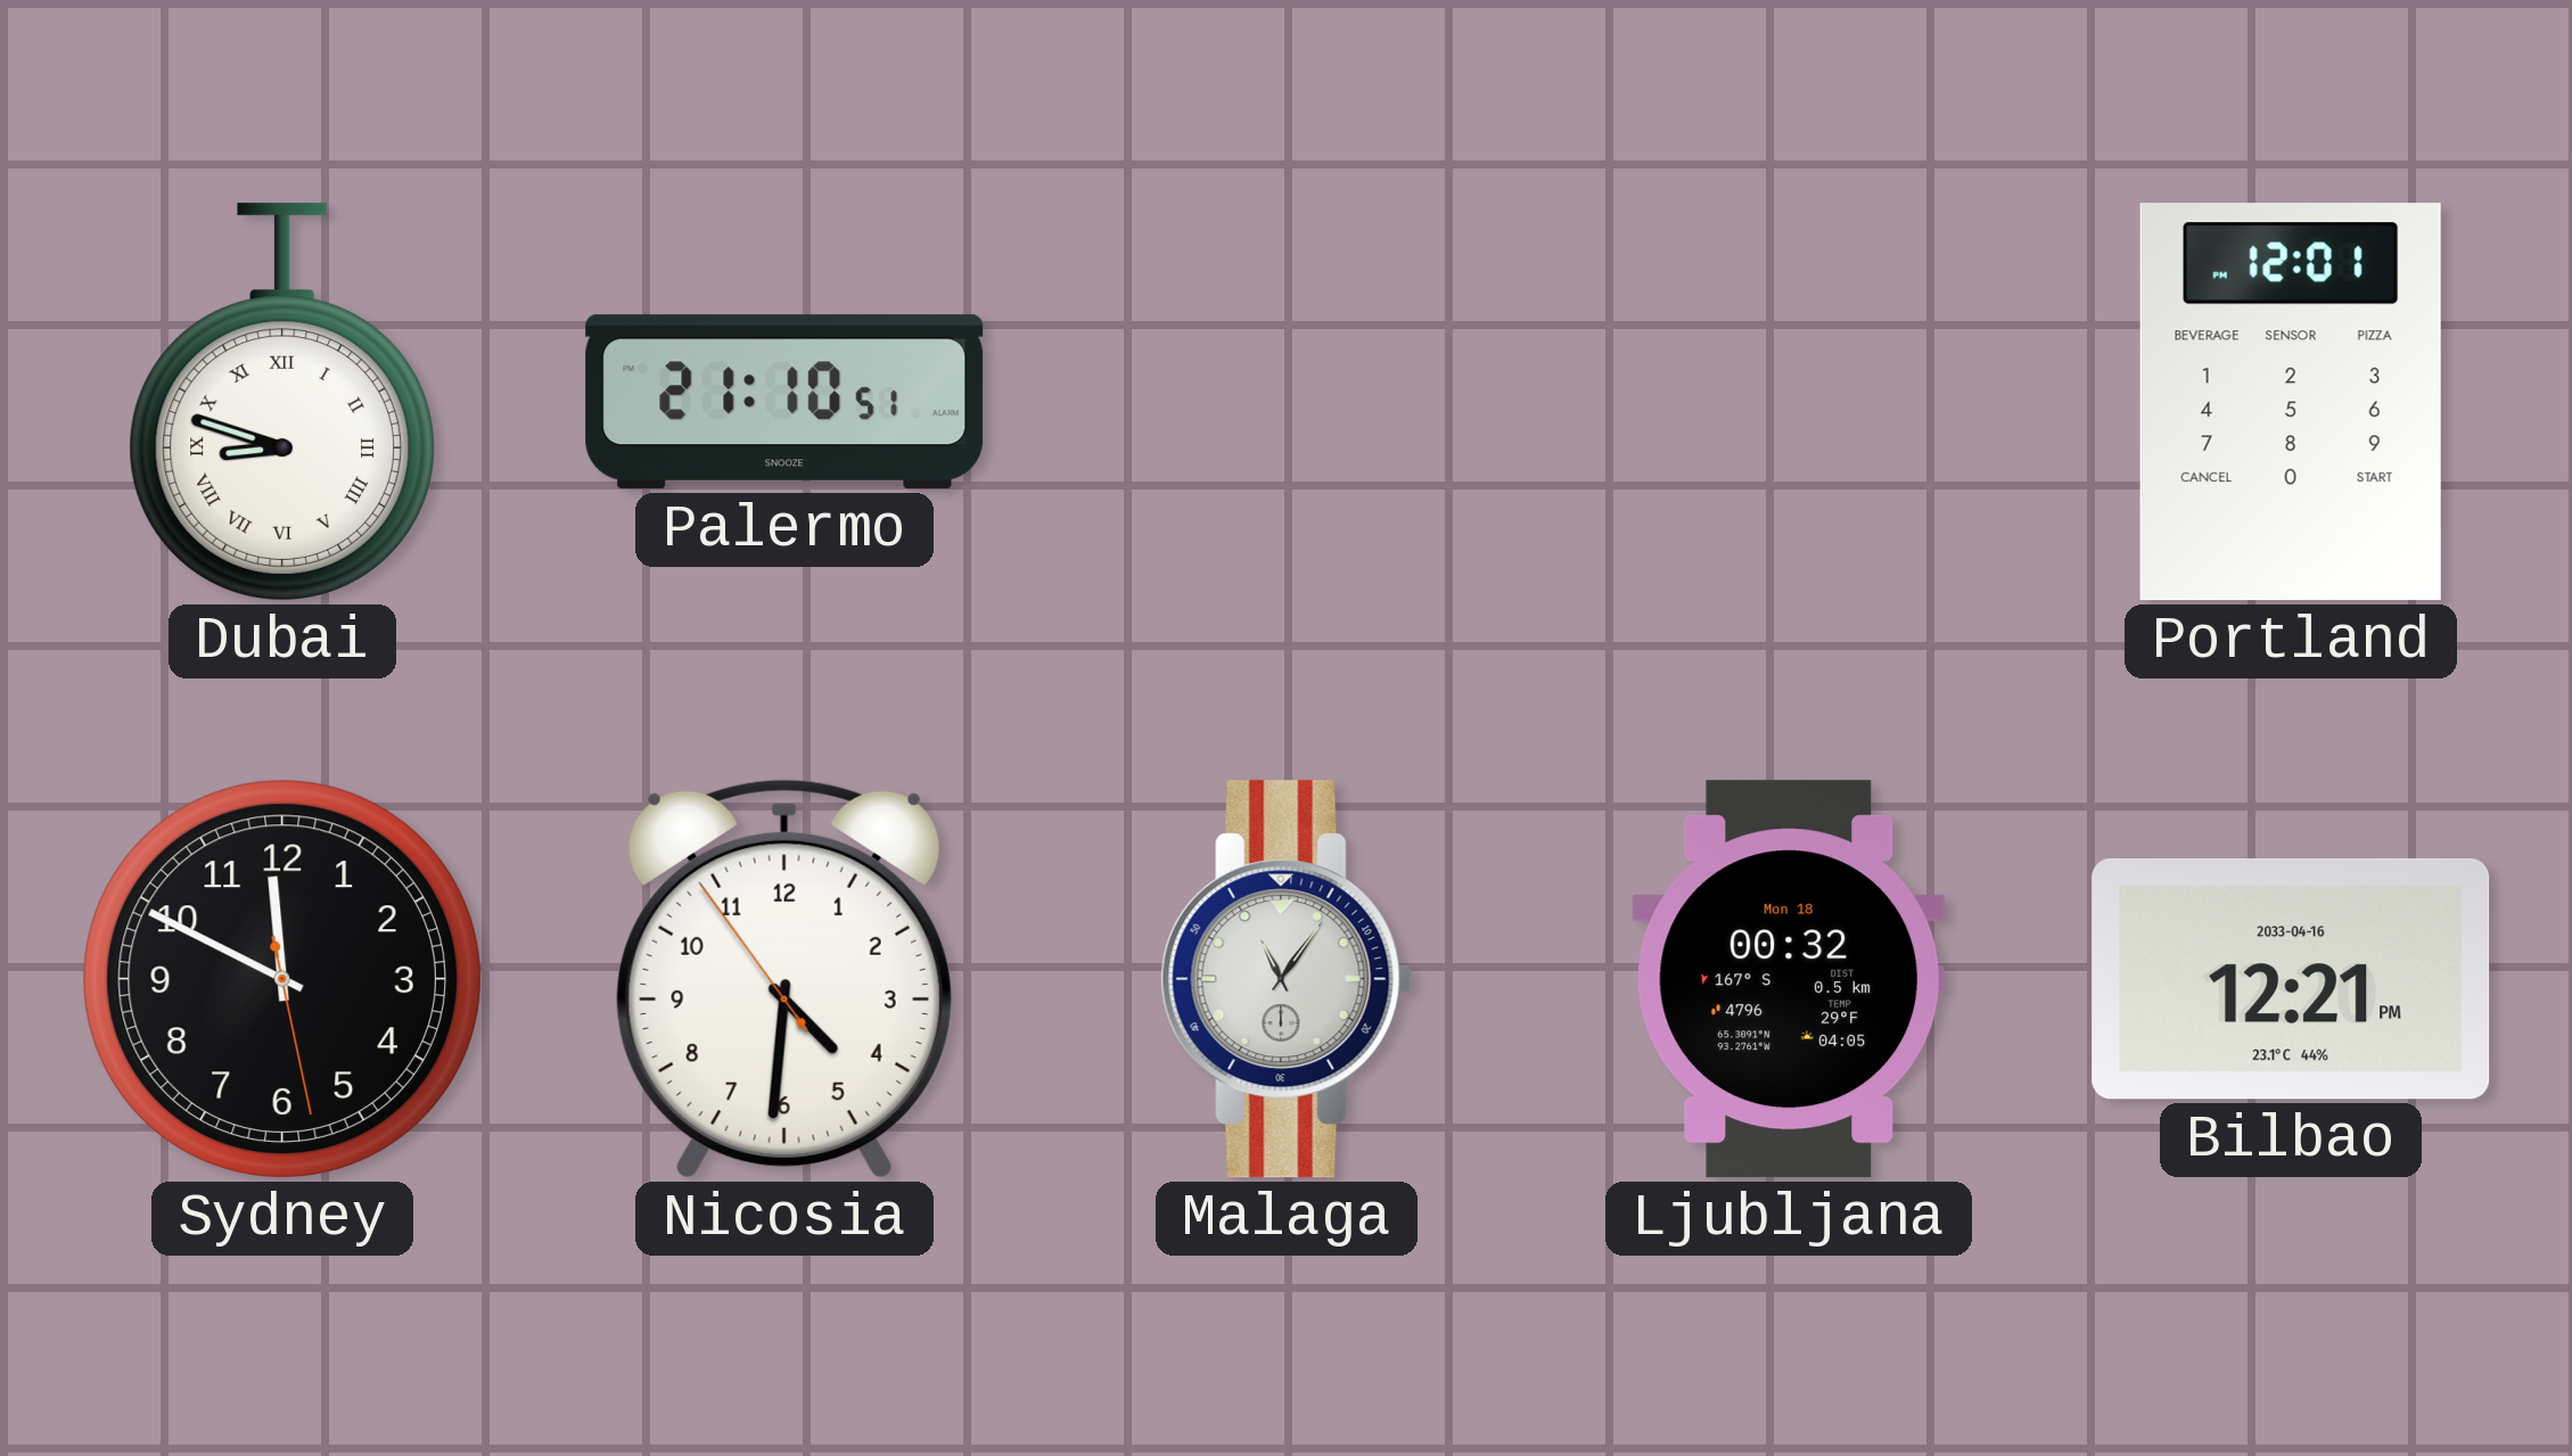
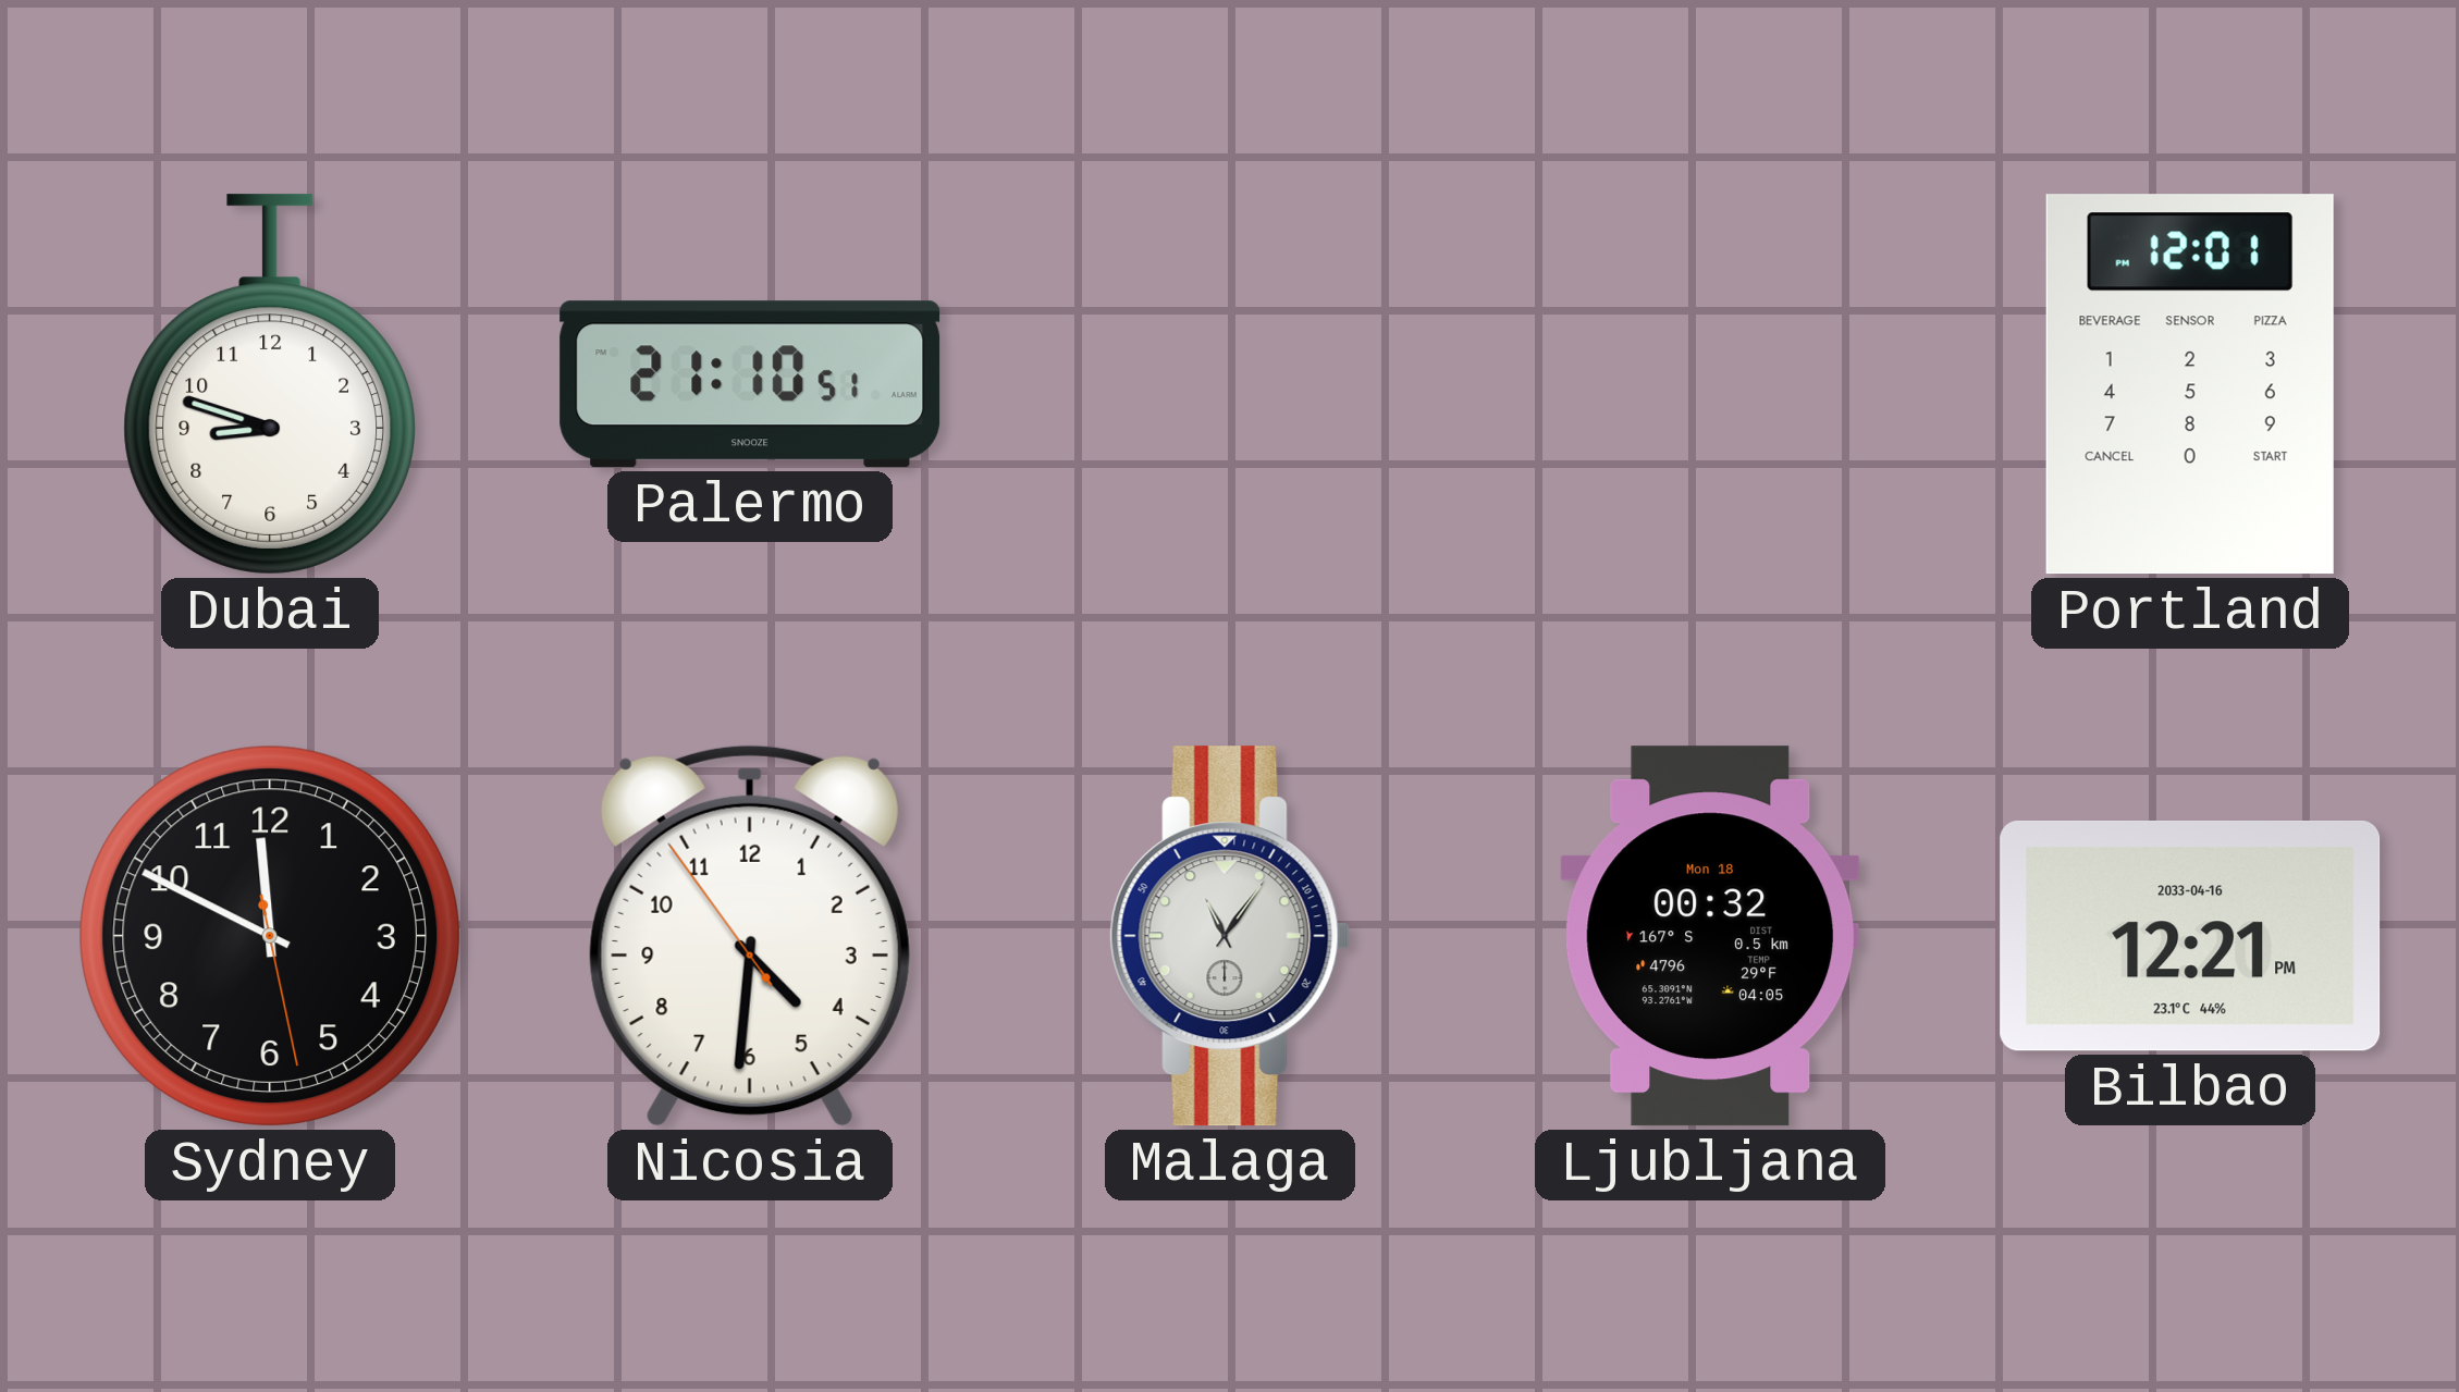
Dubai numerals: Roman -> Arabic (269, 384)
